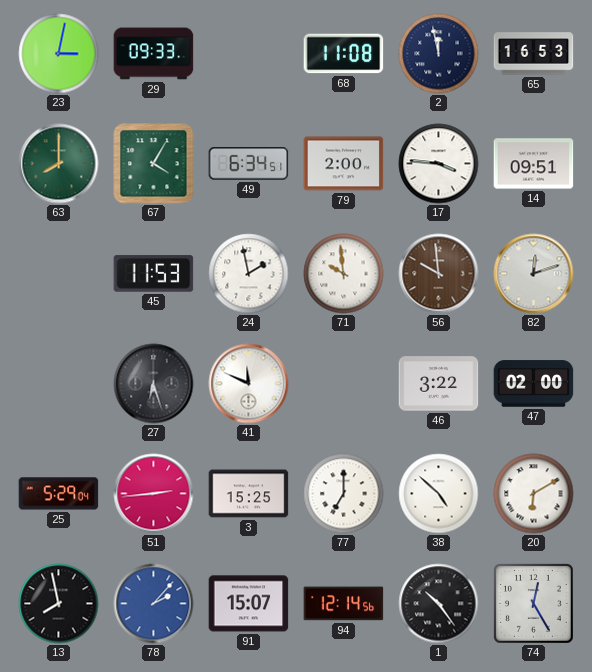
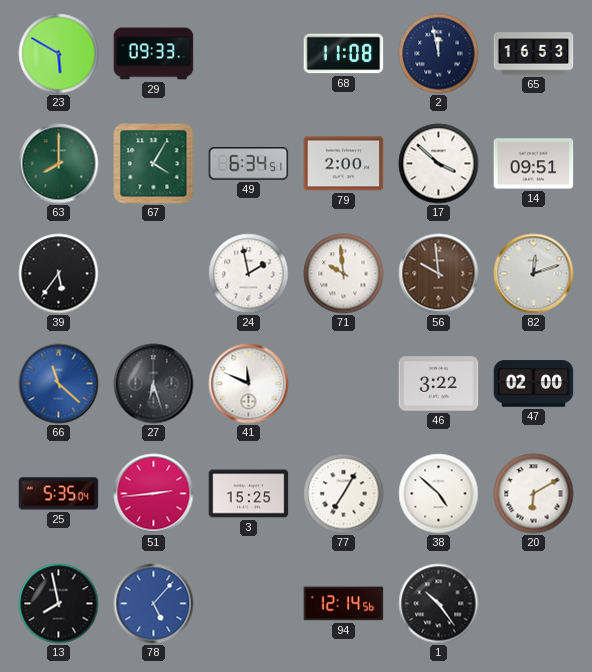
23: 3:02 -> 5:50 (59, 54)
17: 3:46 -> 3:52 (439, 164)
39: none -> 5:36 (59, 274)
45: 11:53 -> none (154, 274)
66: none -> 11:22 (59, 384)
25: 5:29 -> 5:35 (59, 494)
77: 7:00 -> 7:05 (344, 494)
78: 2:07 -> 5:07 (154, 604)
91: 15:07 -> none (249, 604)
74: 12:25 -> none (533, 603)
